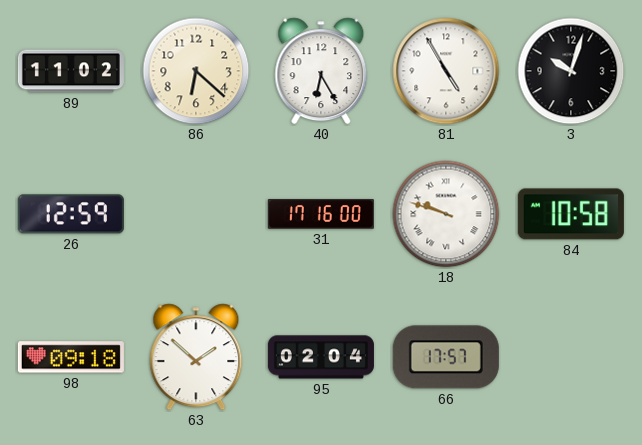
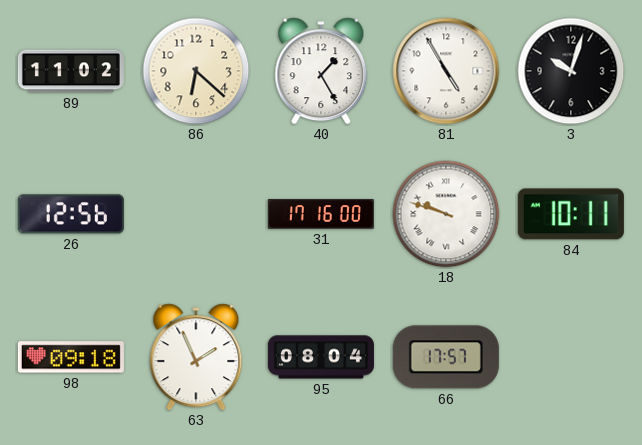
40: 6:25 -> 1:25 (321, 71)
26: 12:59 -> 12:56 (71, 214)
84: 10:58 -> 10:11 (571, 214)
63: 1:52 -> 1:56 (196, 357)
95: 02:04 -> 08:04 (321, 357)
